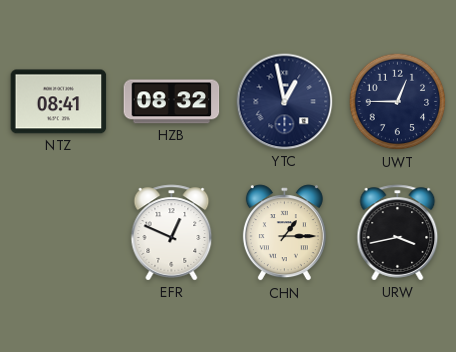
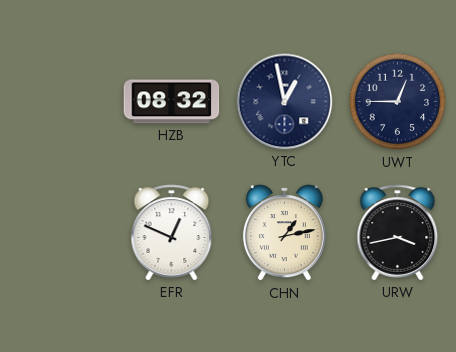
NTZ: 08:41 -> none (59, 102)
CHN: 1:15 -> 1:13 (284, 233)
